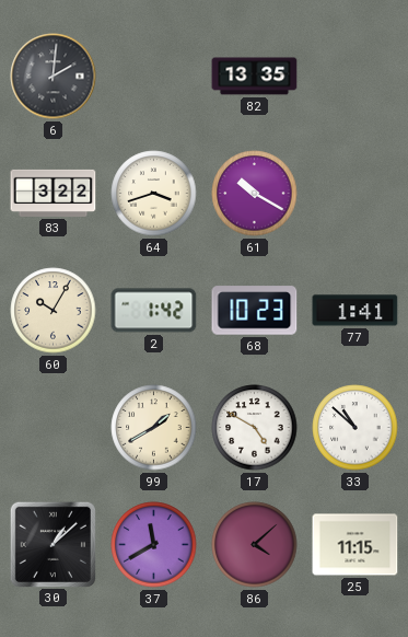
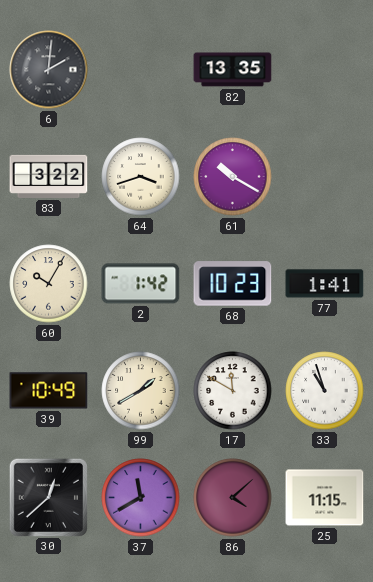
39: none -> 10:49 (49, 391)
17: 4:50 -> 11:50 (233, 391)
33: 10:52 -> 10:57 (325, 391)
30: 1:08 -> 12:38 (48, 497)
